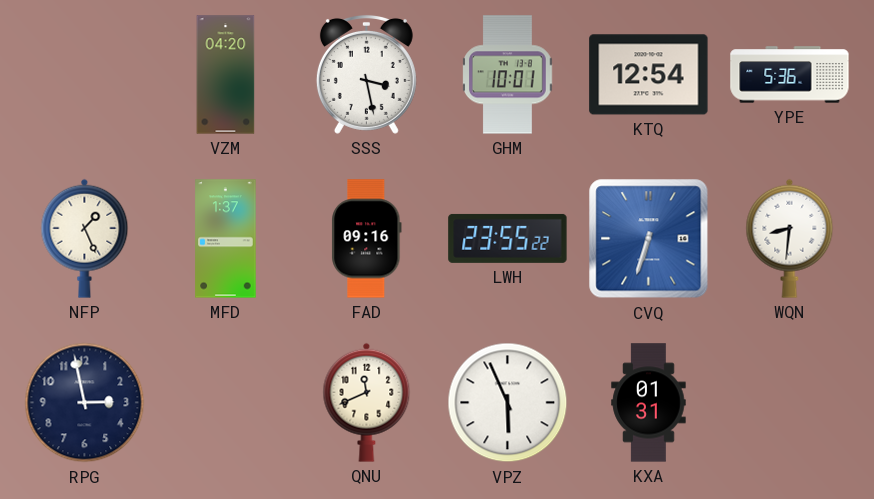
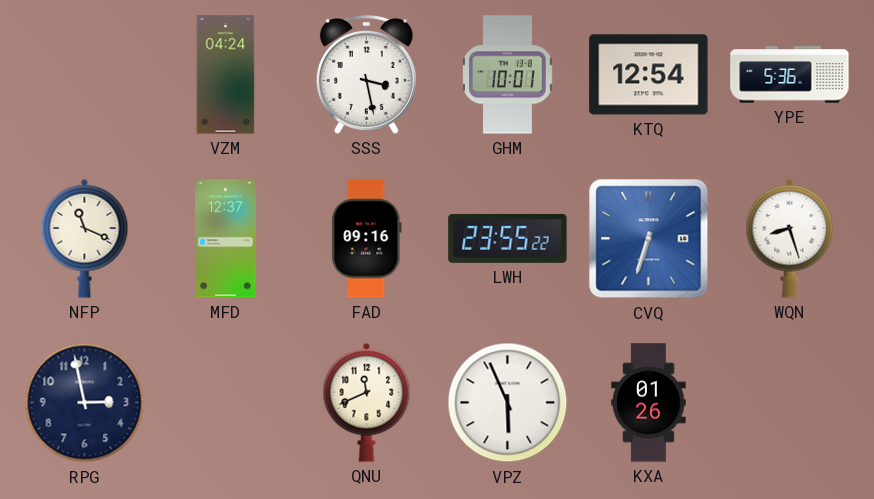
VZM: 04:20 -> 04:24 (226, 75)
NFP: 1:26 -> 11:19 (85, 238)
MFD: 1:37 -> 12:37 (226, 239)
WQN: 8:31 -> 8:27 (790, 238)
KXA: 01:31 -> 01:26 (649, 403)
